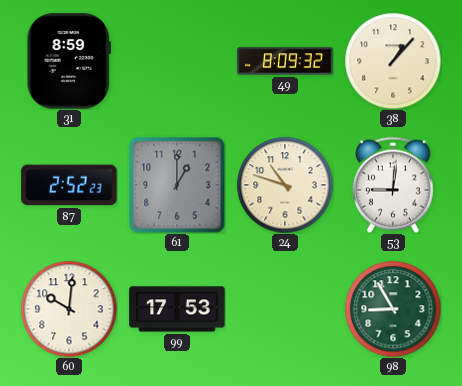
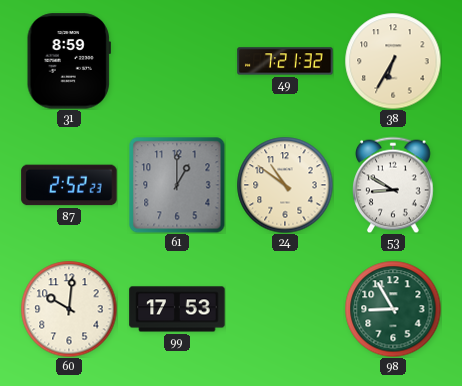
49: 8:09 -> 7:21 (285, 61)
38: 1:07 -> 6:35 (393, 61)
24: 10:48 -> 10:51 (285, 185)
53: 9:01 -> 8:50 (394, 185)
